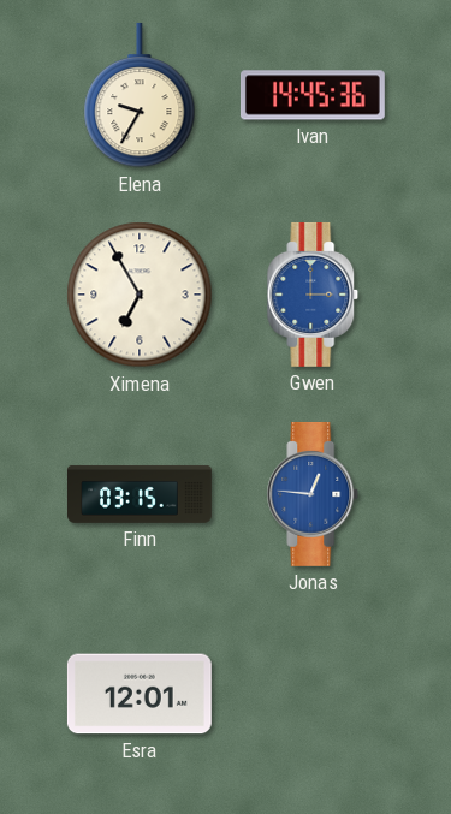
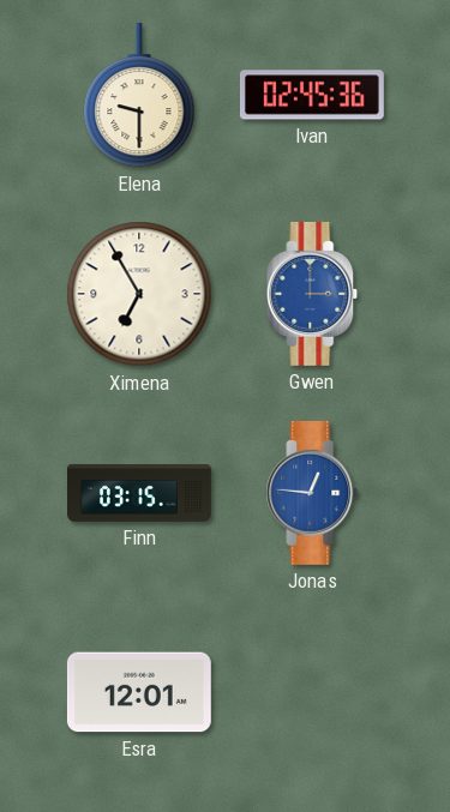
Elena: 9:35 -> 9:30 (139, 95)
Ivan: 14:45 -> 02:45 (312, 95)
